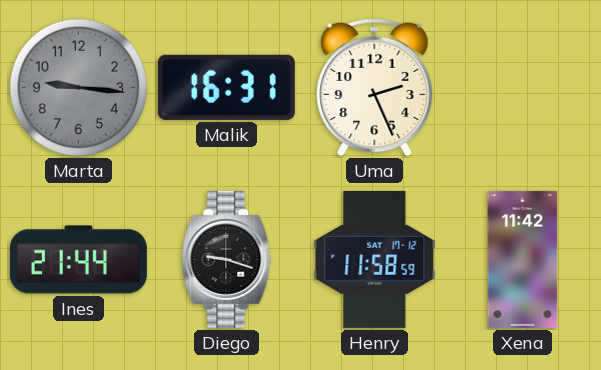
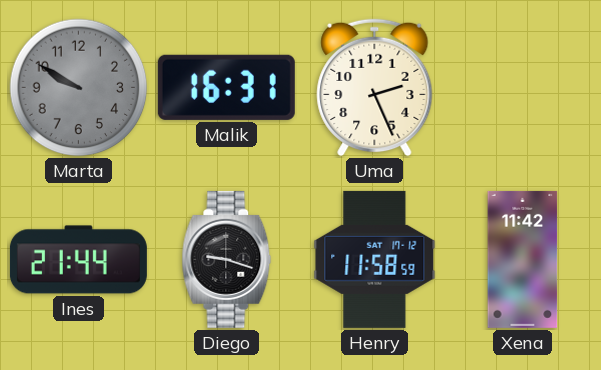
Marta: 9:16 -> 9:50 (79, 88)
